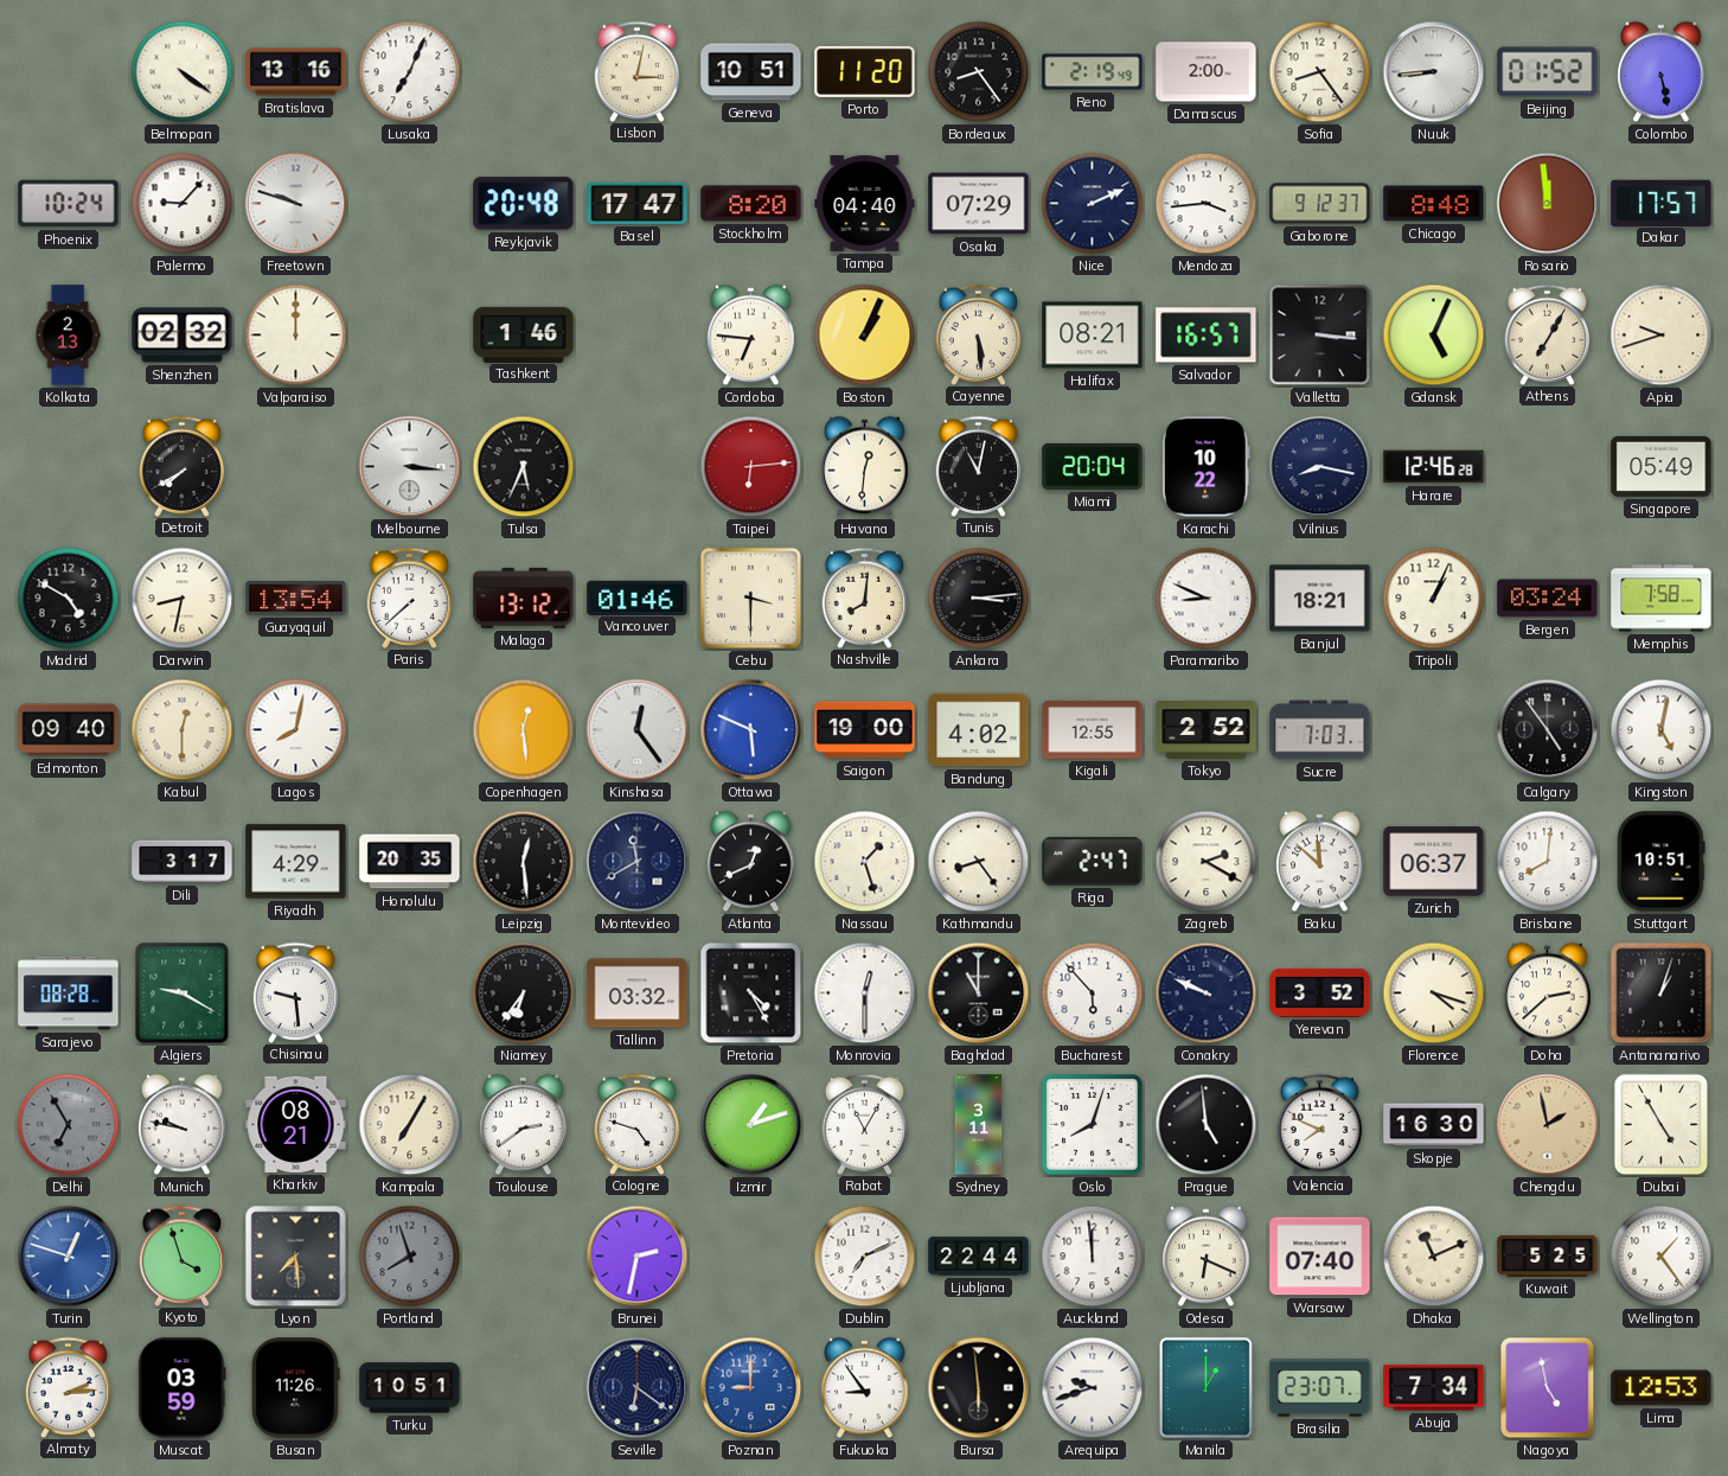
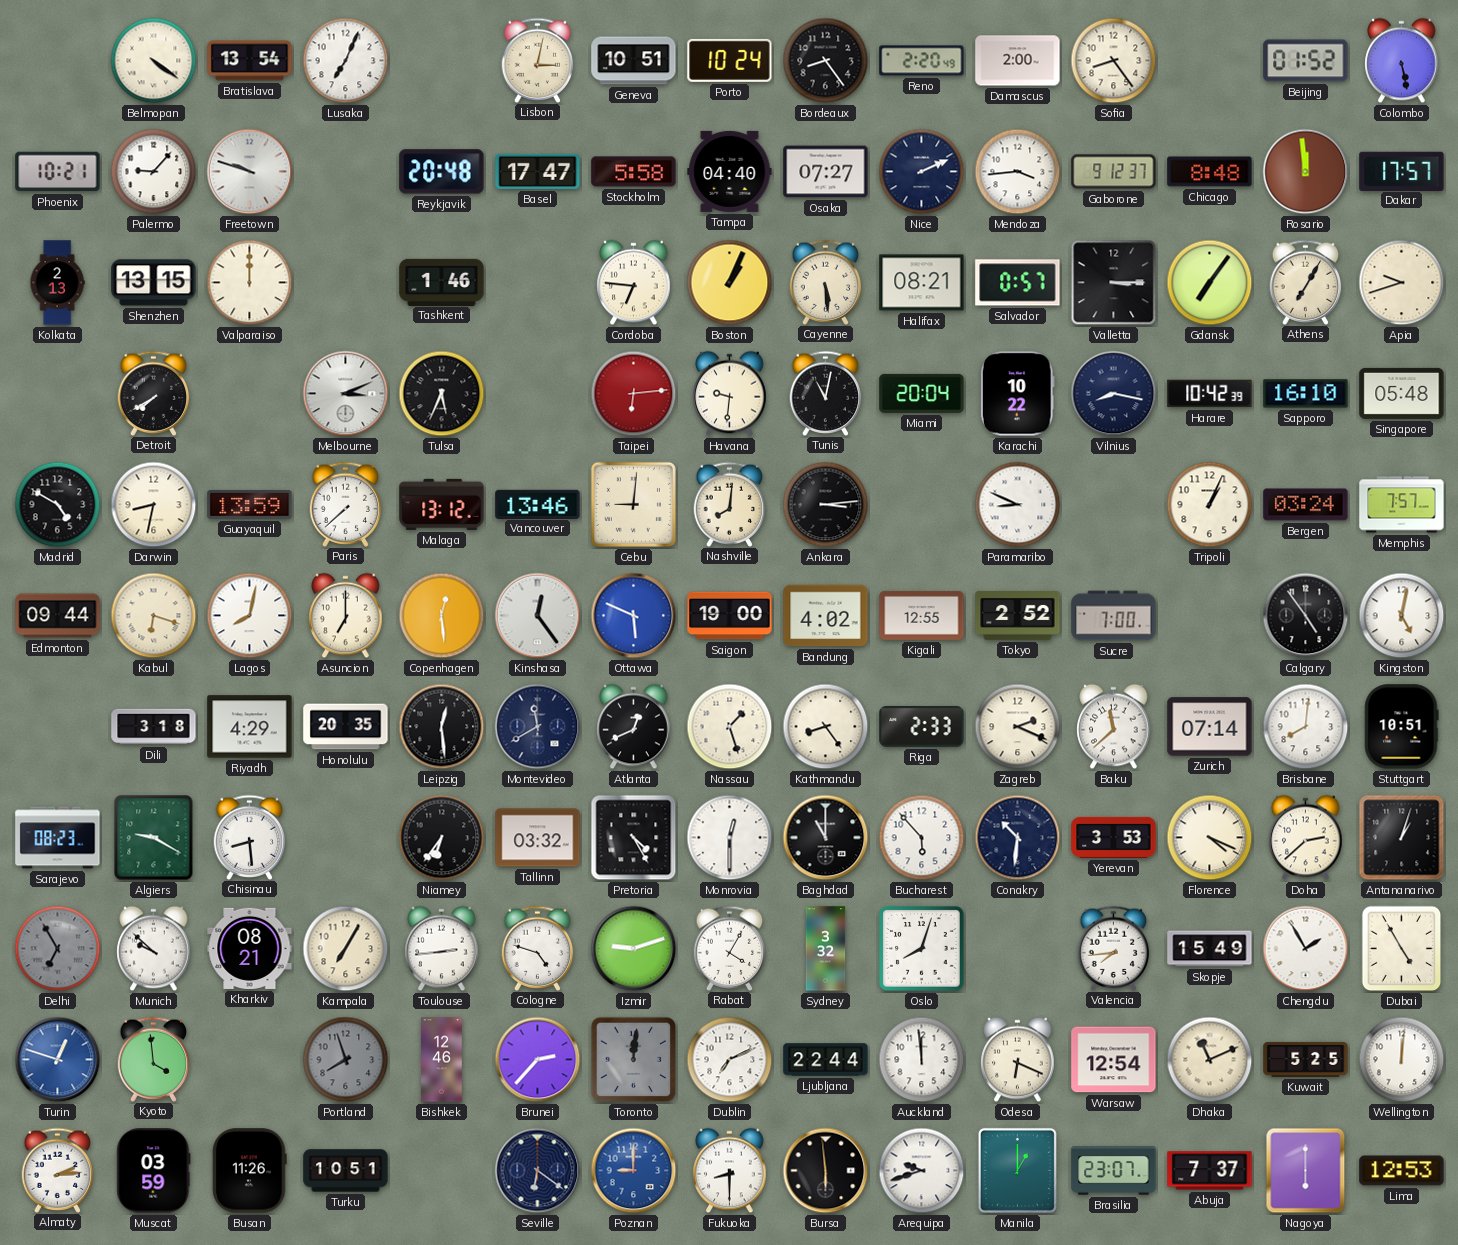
Bratislava: 13:16 -> 13:54 (250, 61)
Porto: 11:20 -> 10:24 (730, 60)
Reno: 2:19 -> 2:20 (922, 61)
Nuuk: 8:44 -> none (1434, 72)
Phoenix: 10:24 -> 10:21 (58, 172)
Stockholm: 8:20 -> 5:58 (634, 172)
Osaka: 07:29 -> 07:27 (826, 172)
Shenzhen: 02:32 -> 13:15 (154, 283)
Salvador: 16:57 -> 0:57 (1018, 283)
Valletta: 3:16 -> 3:15 (1114, 283)
Gdansk: 5:04 -> 7:06 (1210, 283)
Melbourne: 3:16 -> 3:11 (346, 394)
Havana: 12:31 -> 9:31 (730, 394)
Harare: 12:46 -> 10:42 (1210, 394)
Sapporo: none -> 16:10 (1306, 394)
Singapore: 05:49 -> 05:48 (1402, 393)
Guayaquil: 13:54 -> 13:59 (250, 504)
Vancouver: 01:46 -> 13:46 (538, 504)
Cebu: 3:30 -> 9:01 (633, 504)
Banjul: 18:21 -> none (1320, 599)
Memphis: 7:58 -> 7:57 (1402, 505)
Edmonton: 09:40 -> 09:44 (58, 616)
Kabul: 12:30 -> 6:18 (154, 616)
Asuncion: none -> 7:00 (346, 616)
Sucre: 7:03 -> 7:00 (1114, 616)
Dili: 3:17 -> 3:18 (154, 727)
Riga: 2:47 -> 2:33 (922, 726)
Zagreb: 2:20 -> 2:19 (1018, 727)
Baku: 11:52 -> 11:38 (1114, 727)
Zurich: 06:37 -> 07:14 (1210, 727)
Sarajevo: 08:28 -> 08:23 (58, 838)
Chisinau: 9:29 -> 8:29 (250, 837)
Conakry: 9:49 -> 10:31 (1018, 838)
Yerevan: 3:52 -> 3:53 (1114, 837)
Florence: 4:18 -> 4:19 (1210, 838)
Munich: 9:47 -> 9:52 (154, 949)
Toulouse: 2:39 -> 2:44 (442, 949)
Izmir: 1:12 -> 9:12 (634, 949)
Rabat: 11:05 -> 4:05 (730, 948)
Sydney: 3:11 -> 3:32 (826, 949)
Prague: 4:59 -> none (1207, 1125)
Valencia: 7:49 -> 7:44 (1114, 948)
Skopje: 16:30 -> 15:49 (1210, 949)
Chengdu: 1:58 -> 1:55 (1306, 949)
Chengdu dial: champagne -> white (1306, 949)
Kyoto: 3:57 -> 3:59 (154, 1059)
Lyon: 7:29 -> none (296, 1257)
Bishkek: none -> 12:46 (442, 1060)
Brunei: 2:32 -> 2:37 (538, 1060)
Toronto: none -> 12:01 (634, 1060)
Warsaw: 07:40 -> 12:54 (1114, 1060)
Wellington: 1:24 -> 12:01 (1402, 1060)
Fukuoka: 8:54 -> 8:30 (730, 1171)
Abuja: 7:34 -> 7:37 (1210, 1171)
Nagoya: 4:58 -> 6:00 (1306, 1171)
